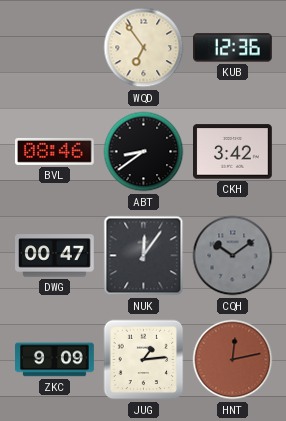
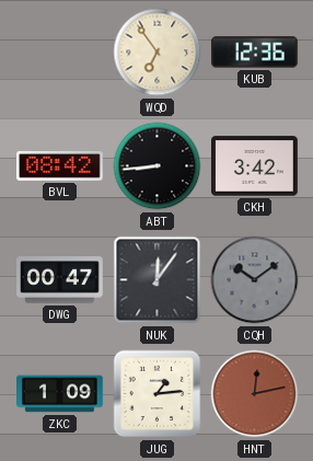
BVL: 08:46 -> 08:42 (60, 165)
ABT: 8:39 -> 8:44 (158, 166)
ZKC: 9:09 -> 1:09 (60, 394)
